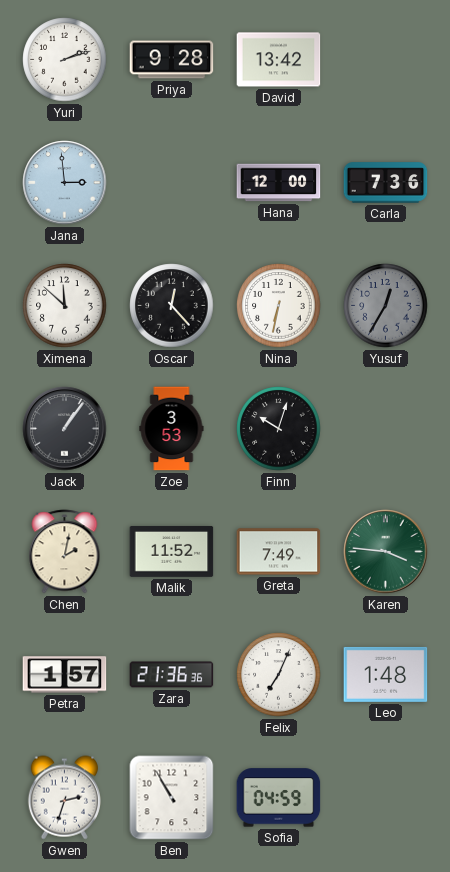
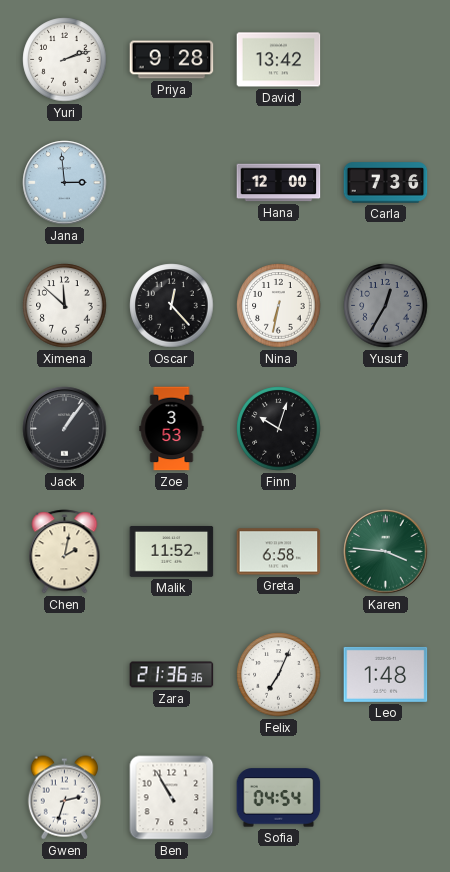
Greta: 7:49 -> 6:58 (279, 552)
Petra: 1:57 -> none (65, 675)
Sofia: 04:59 -> 04:54 (279, 798)
